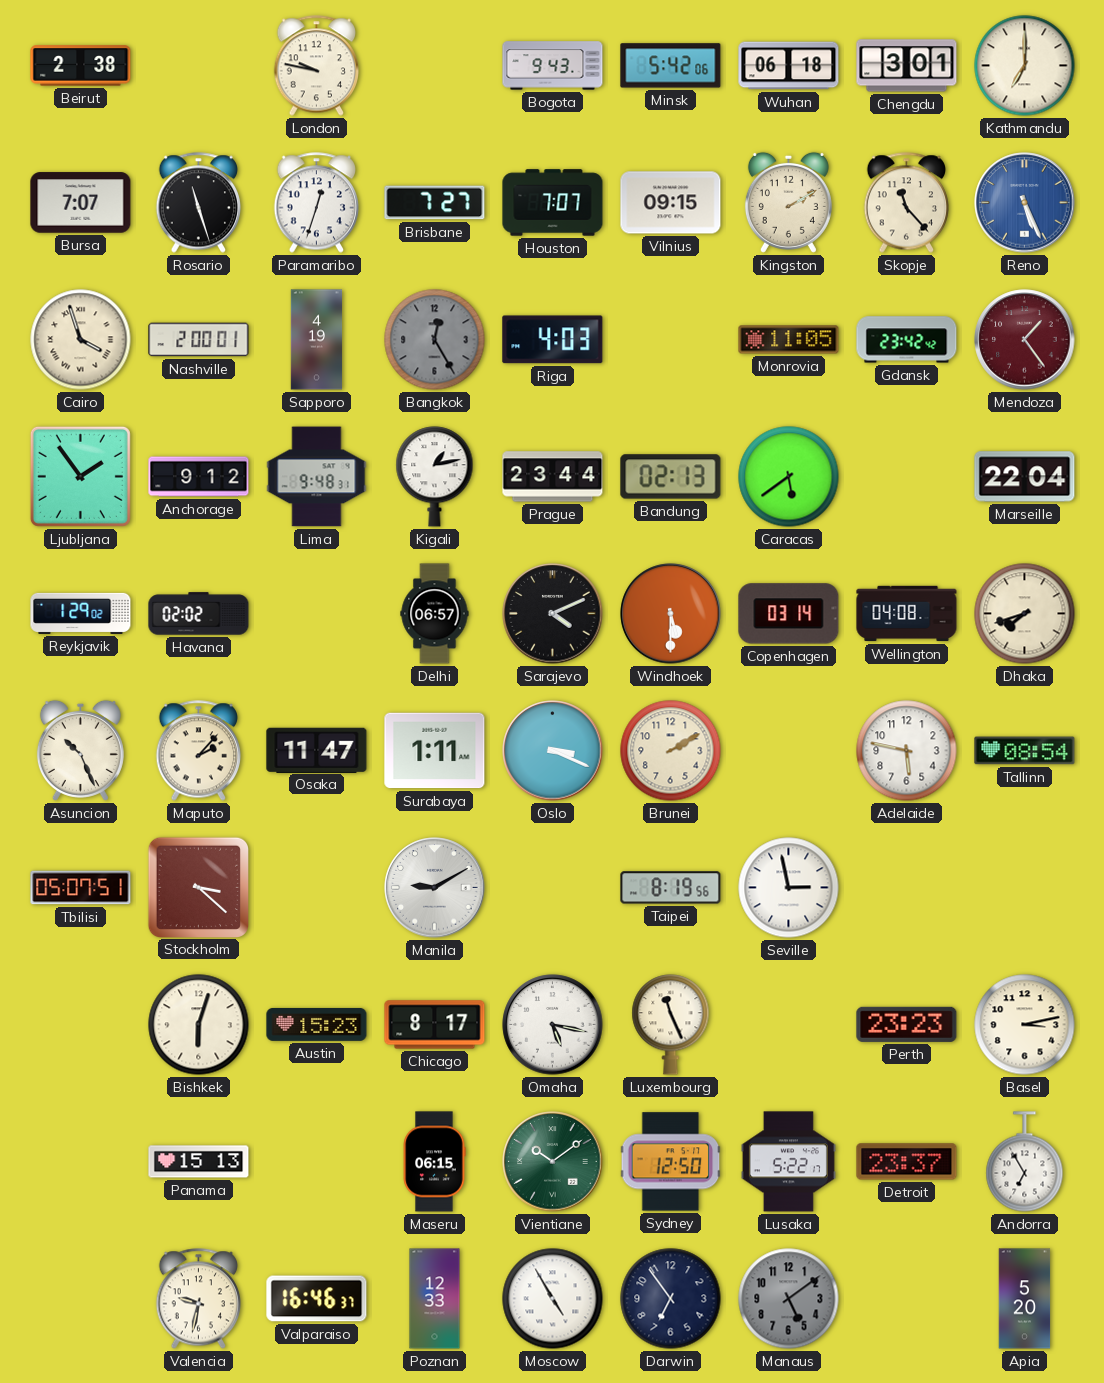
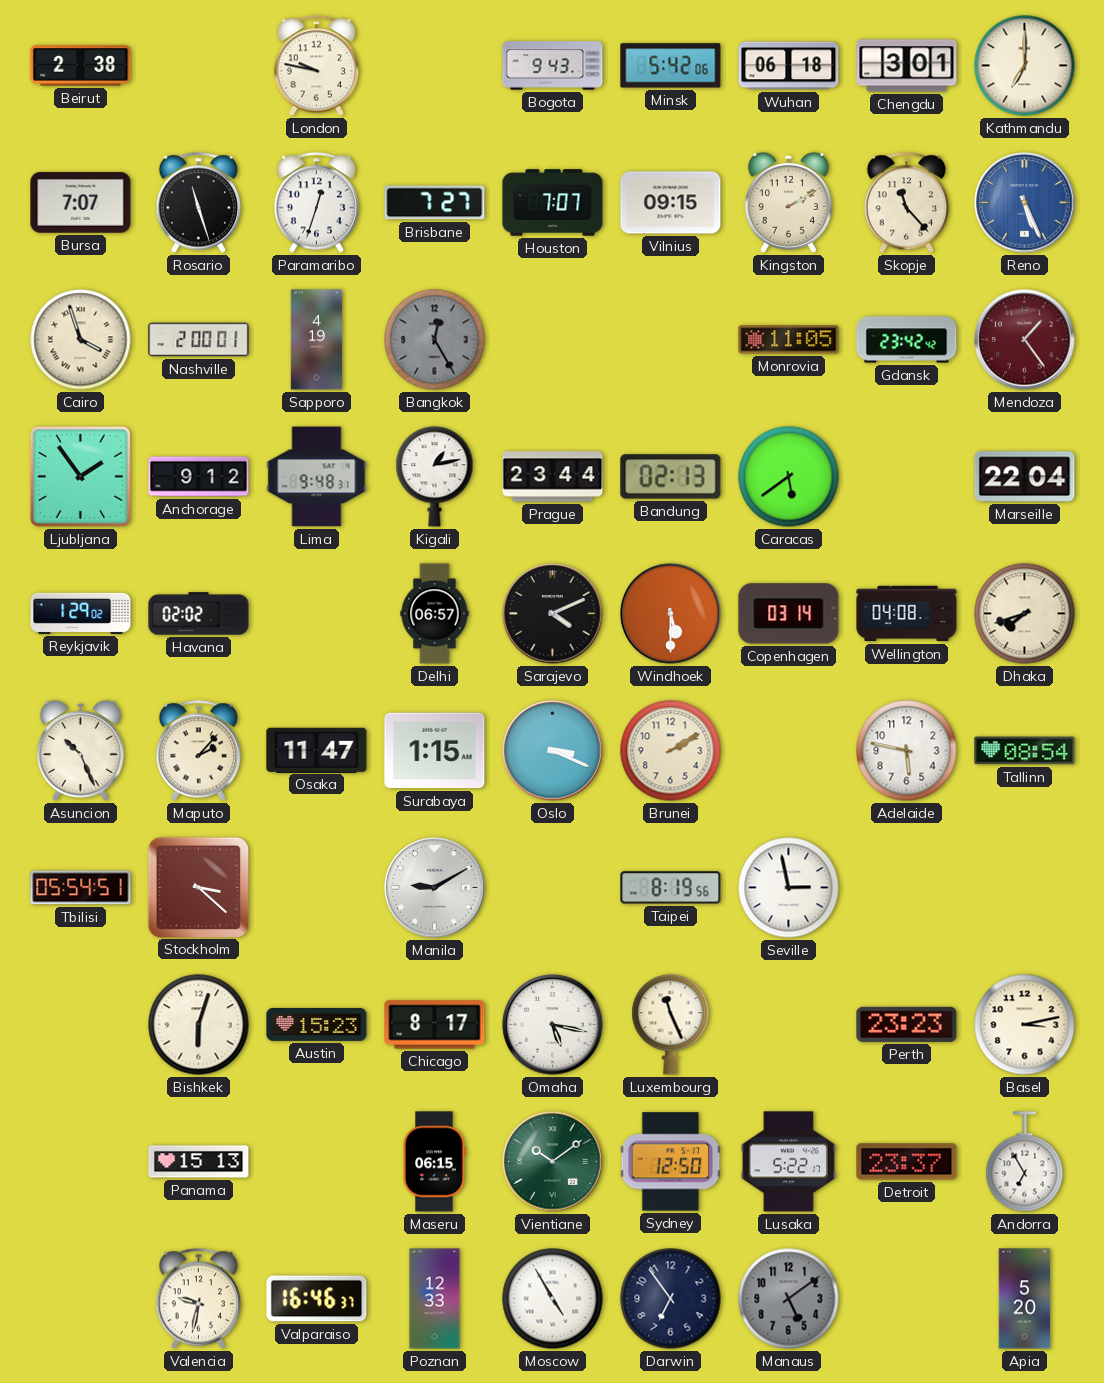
Riga: 4:03 -> none (553, 340)
Surabaya: 1:11 -> 1:15 (435, 751)
Tbilisi: 05:07 -> 05:54 (81, 888)
